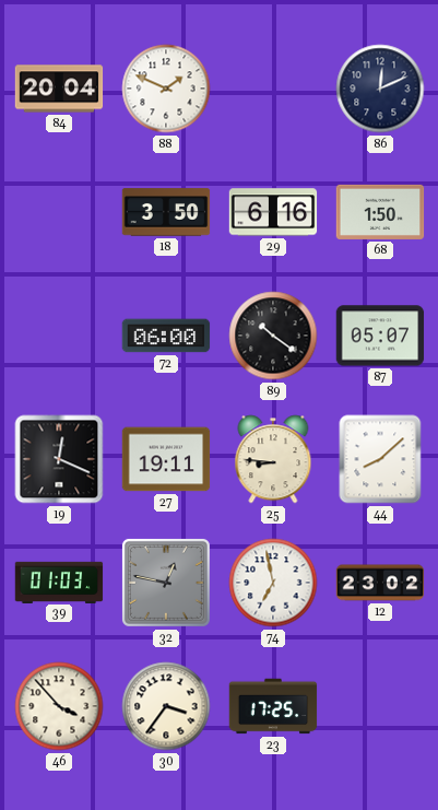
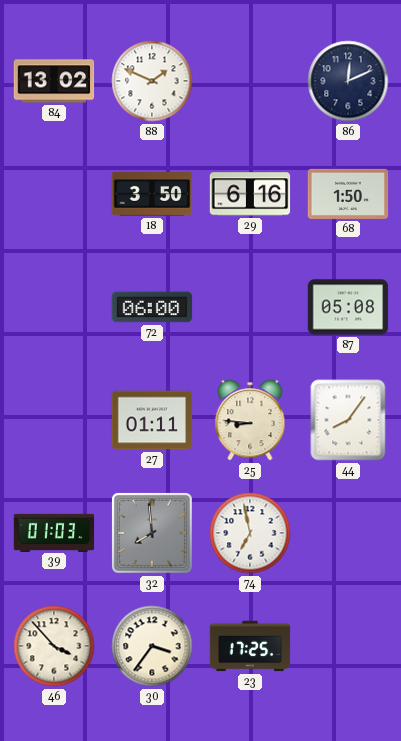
84: 20:04 -> 13:02 (54, 81)
89: 10:21 -> none (273, 336)
87: 05:07 -> 05:08 (348, 307)
19: 12:19 -> none (59, 459)
27: 19:11 -> 01:11 (152, 420)
44: 8:08 -> 8:06 (348, 420)
32: 12:47 -> 7:59 (152, 533)
12: 23:02 -> none (380, 583)
